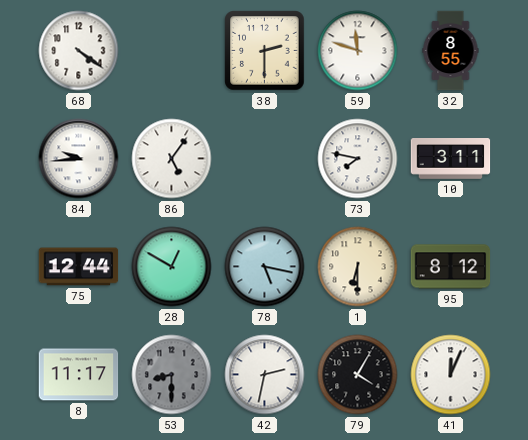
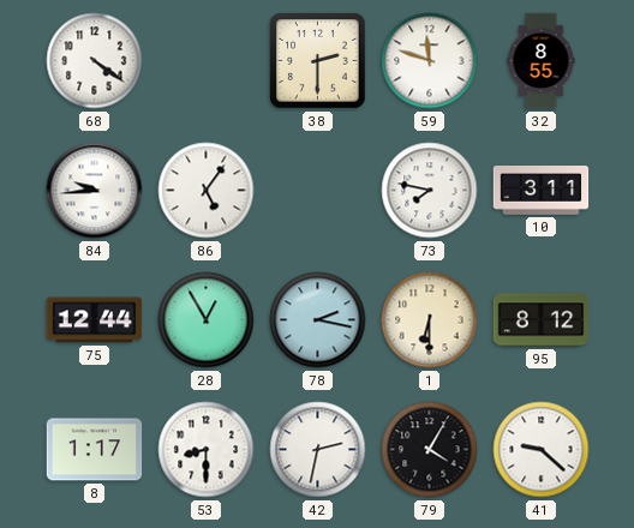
28: 12:50 -> 12:55 (207, 320)
78: 5:17 -> 2:17 (318, 320)
8: 11:17 -> 1:17 (95, 450)
53 dial: grey -> white (207, 450)
41: 12:04 -> 9:22 (542, 450)
